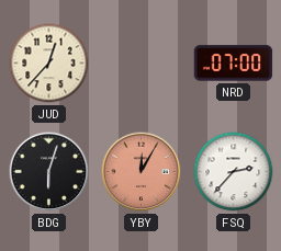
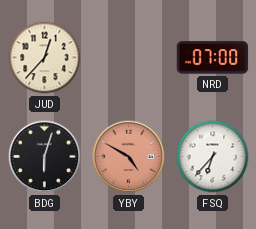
YBY: 12:05 -> 4:50 (129, 157)
FSQ: 2:37 -> 6:37 (213, 157)
